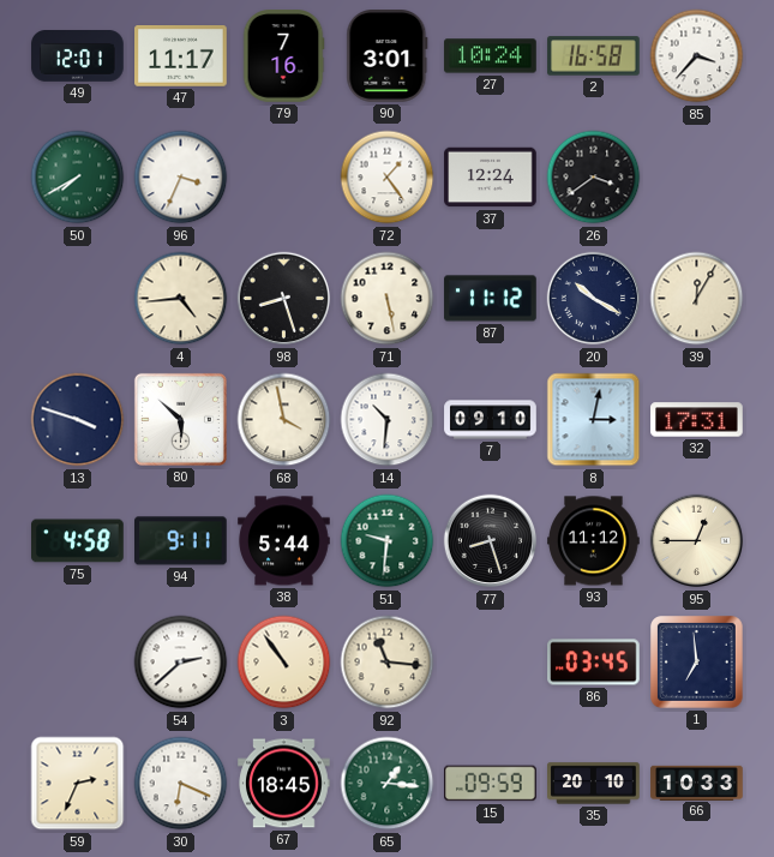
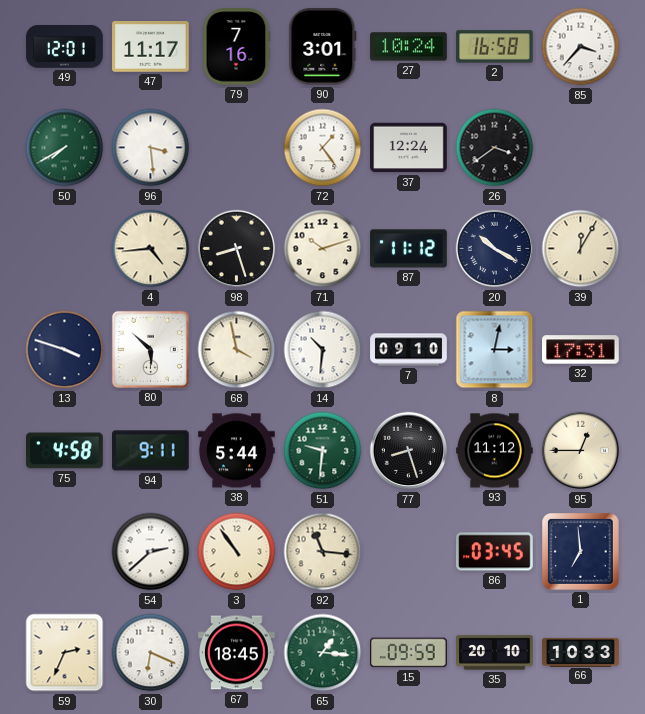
96: 3:34 -> 3:29 (151, 148)
71: 5:28 -> 10:12 (323, 249)
